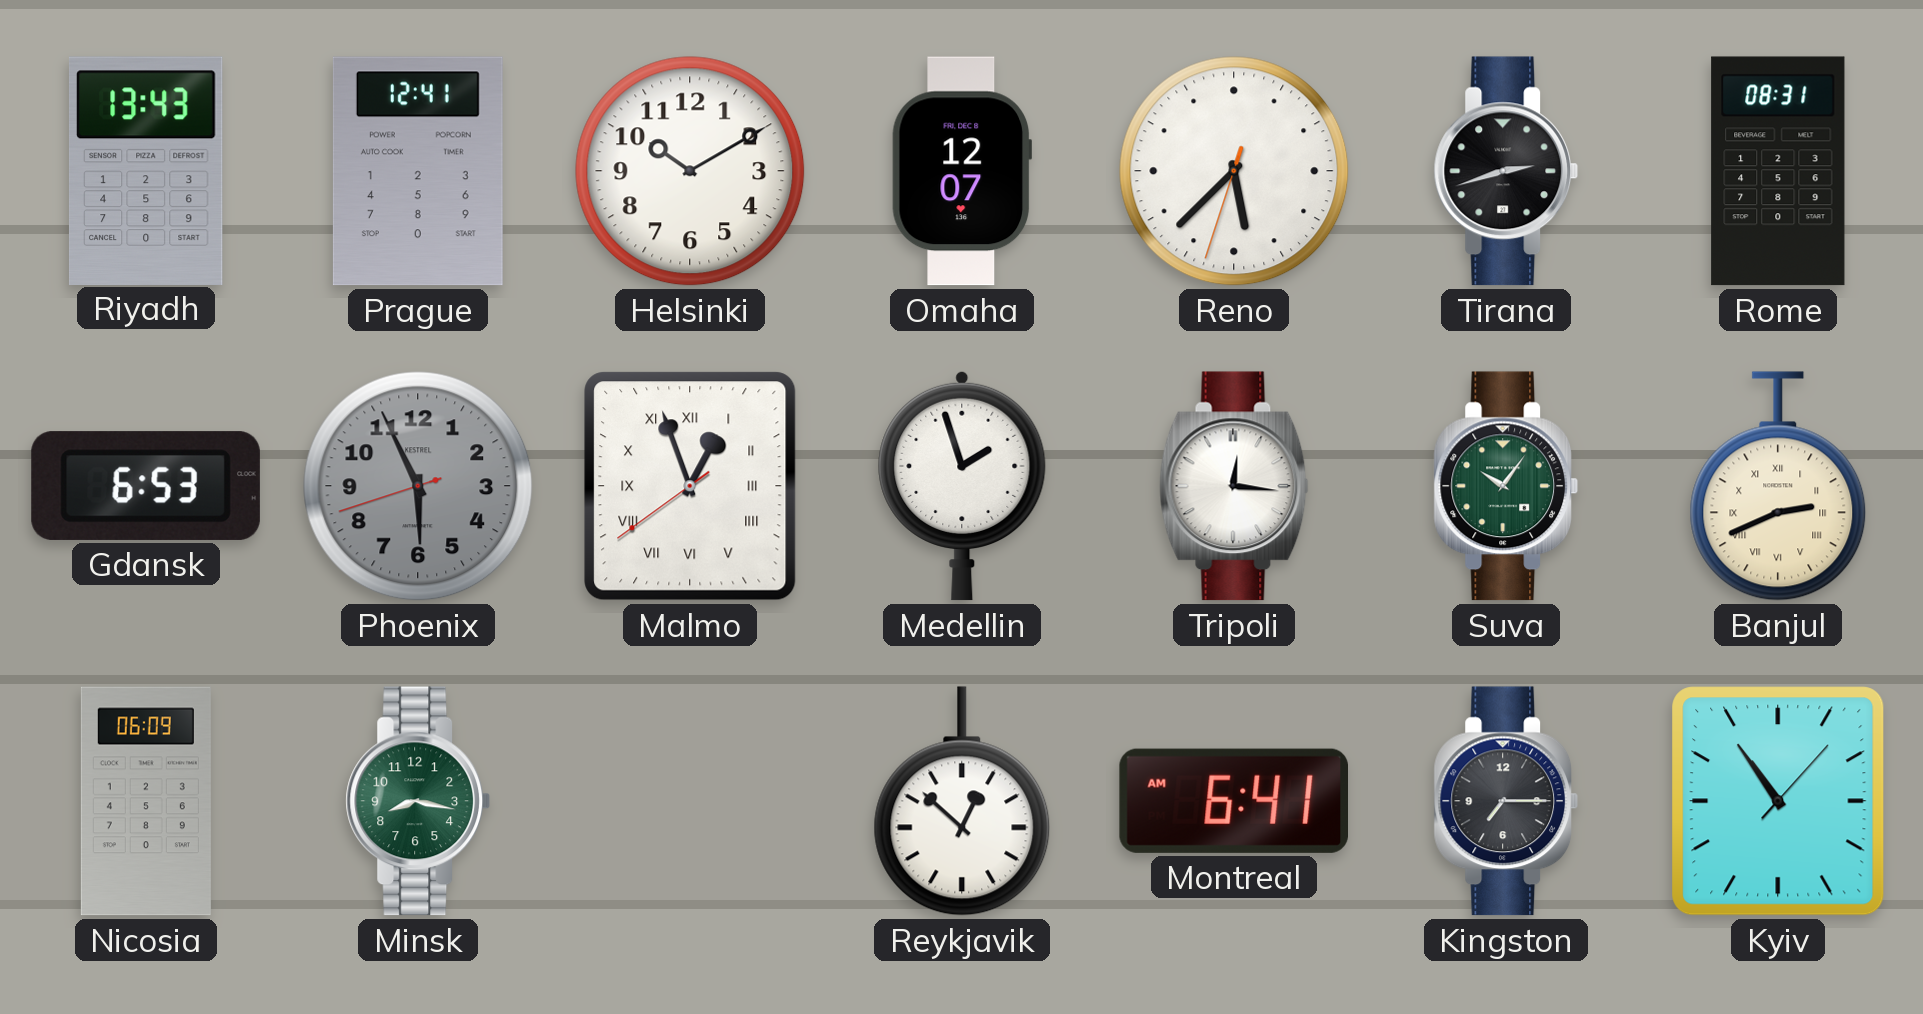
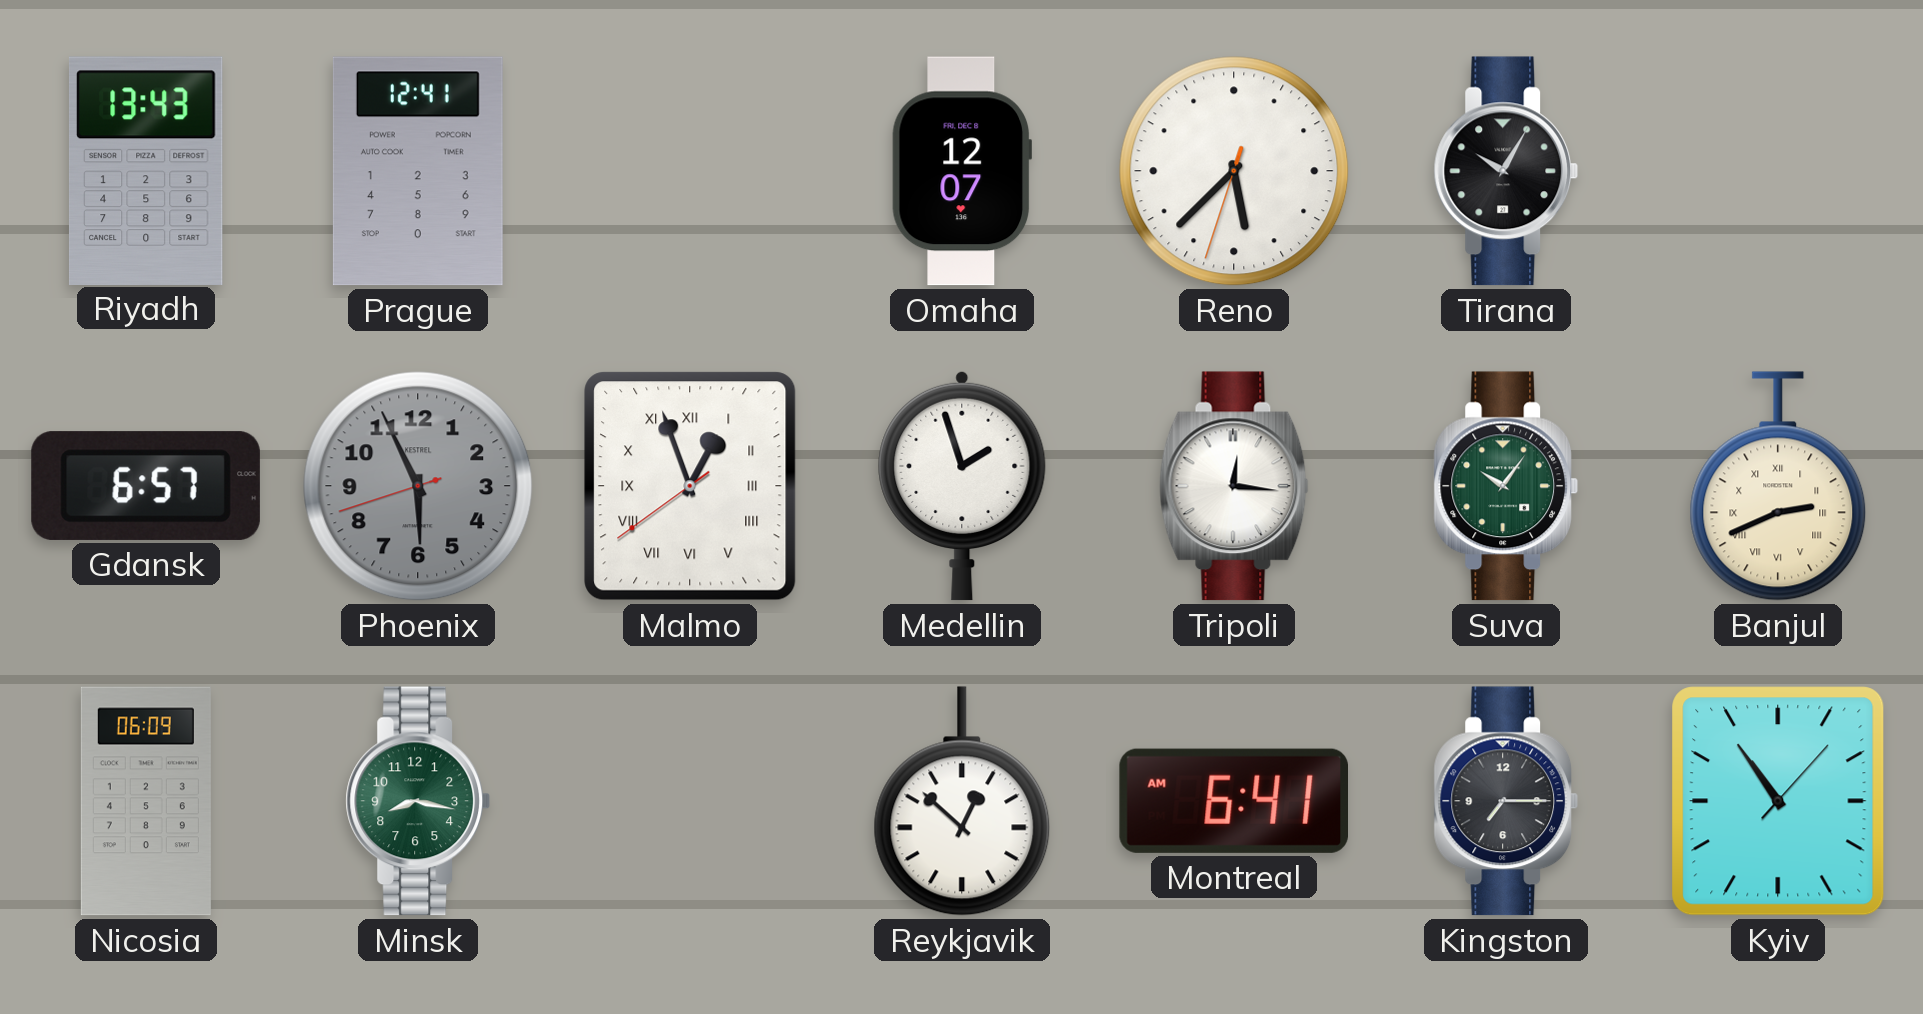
Helsinki: 10:10 -> none (690, 171)
Tirana: 2:42 -> 10:05 (1506, 171)
Rome: 08:31 -> none (1778, 171)
Gdansk: 6:53 -> 6:57 (146, 486)
